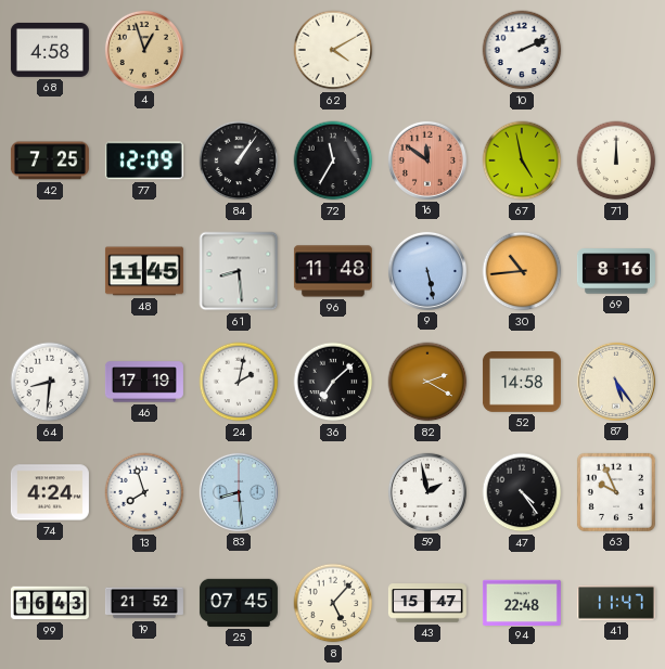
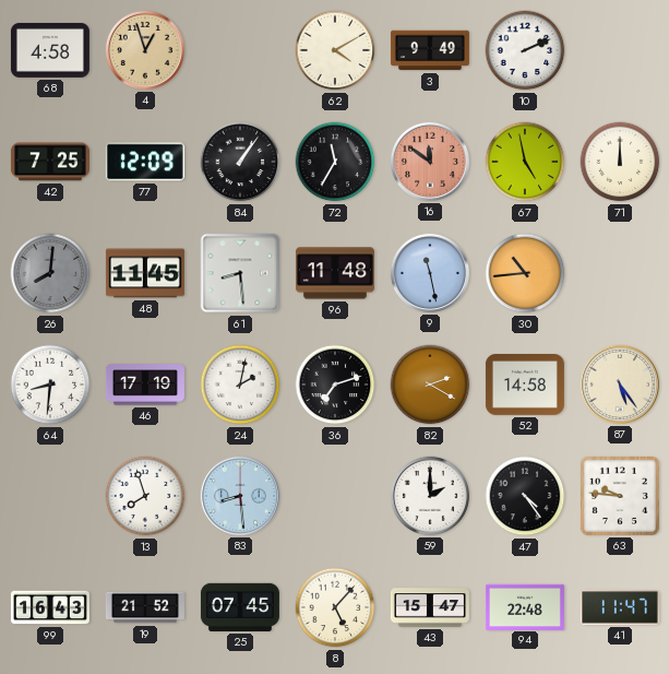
3: none -> 9:49 (430, 50)
26: none -> 8:01 (50, 273)
9: 5:28 -> 11:28 (430, 273)
69: 8:16 -> none (616, 271)
36: 7:08 -> 7:12 (335, 385)
74: 4:24 -> none (50, 492)
59: 1:58 -> 2:00 (430, 496)
63: 9:56 -> 9:46 (620, 496)
